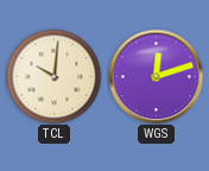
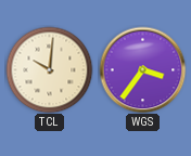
WGS: 12:12 -> 3:36 (142, 69)
